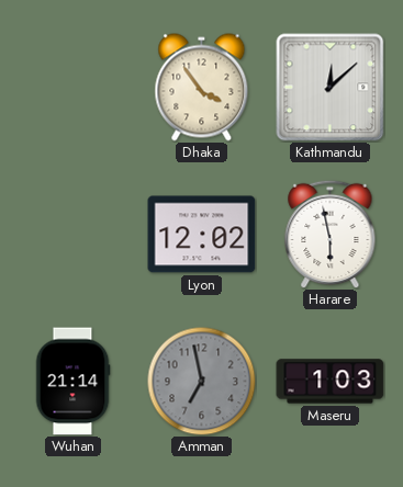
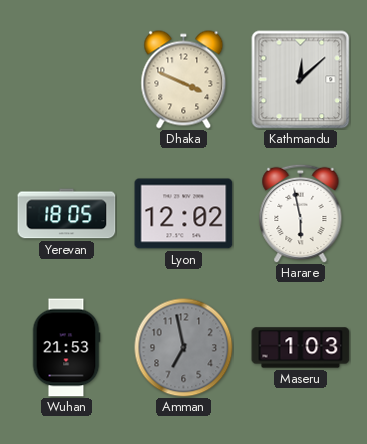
Dhaka: 3:54 -> 3:49 (184, 80)
Yerevan: none -> 18:05 (67, 214)
Wuhan: 21:14 -> 21:53 (66, 348)
